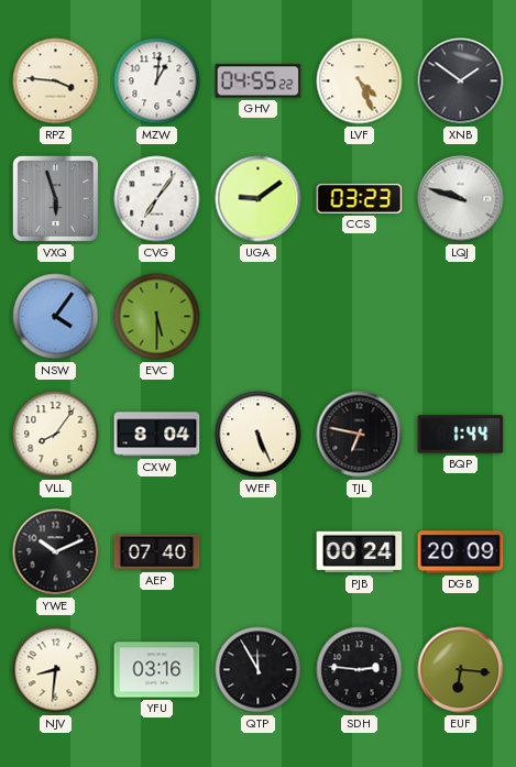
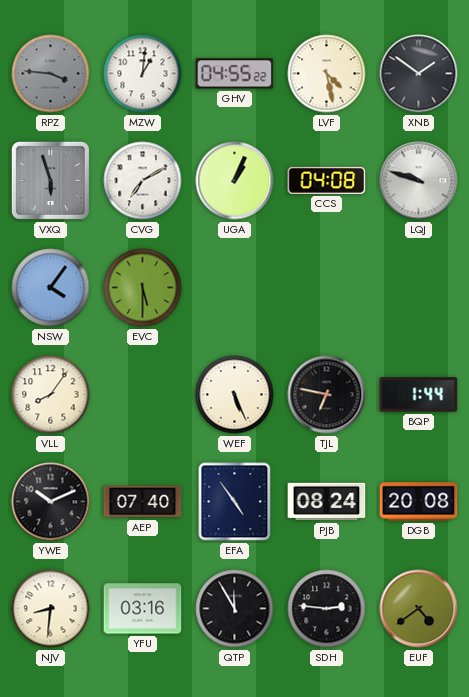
RPZ dial: cream -> grey (51, 74)
LVF: 4:26 -> 4:28 (327, 74)
CVG: 7:06 -> 7:10 (143, 181)
UGA: 9:09 -> 1:04 (235, 181)
CCS: 03:23 -> 04:08 (327, 180)
CXW: 8:04 -> none (157, 435)
EFA: none -> 4:54 (235, 502)
PJB: 00:24 -> 08:24 (327, 502)
DGB: 20:09 -> 20:08 (419, 502)
EUF: 6:16 -> 4:39 (419, 609)
